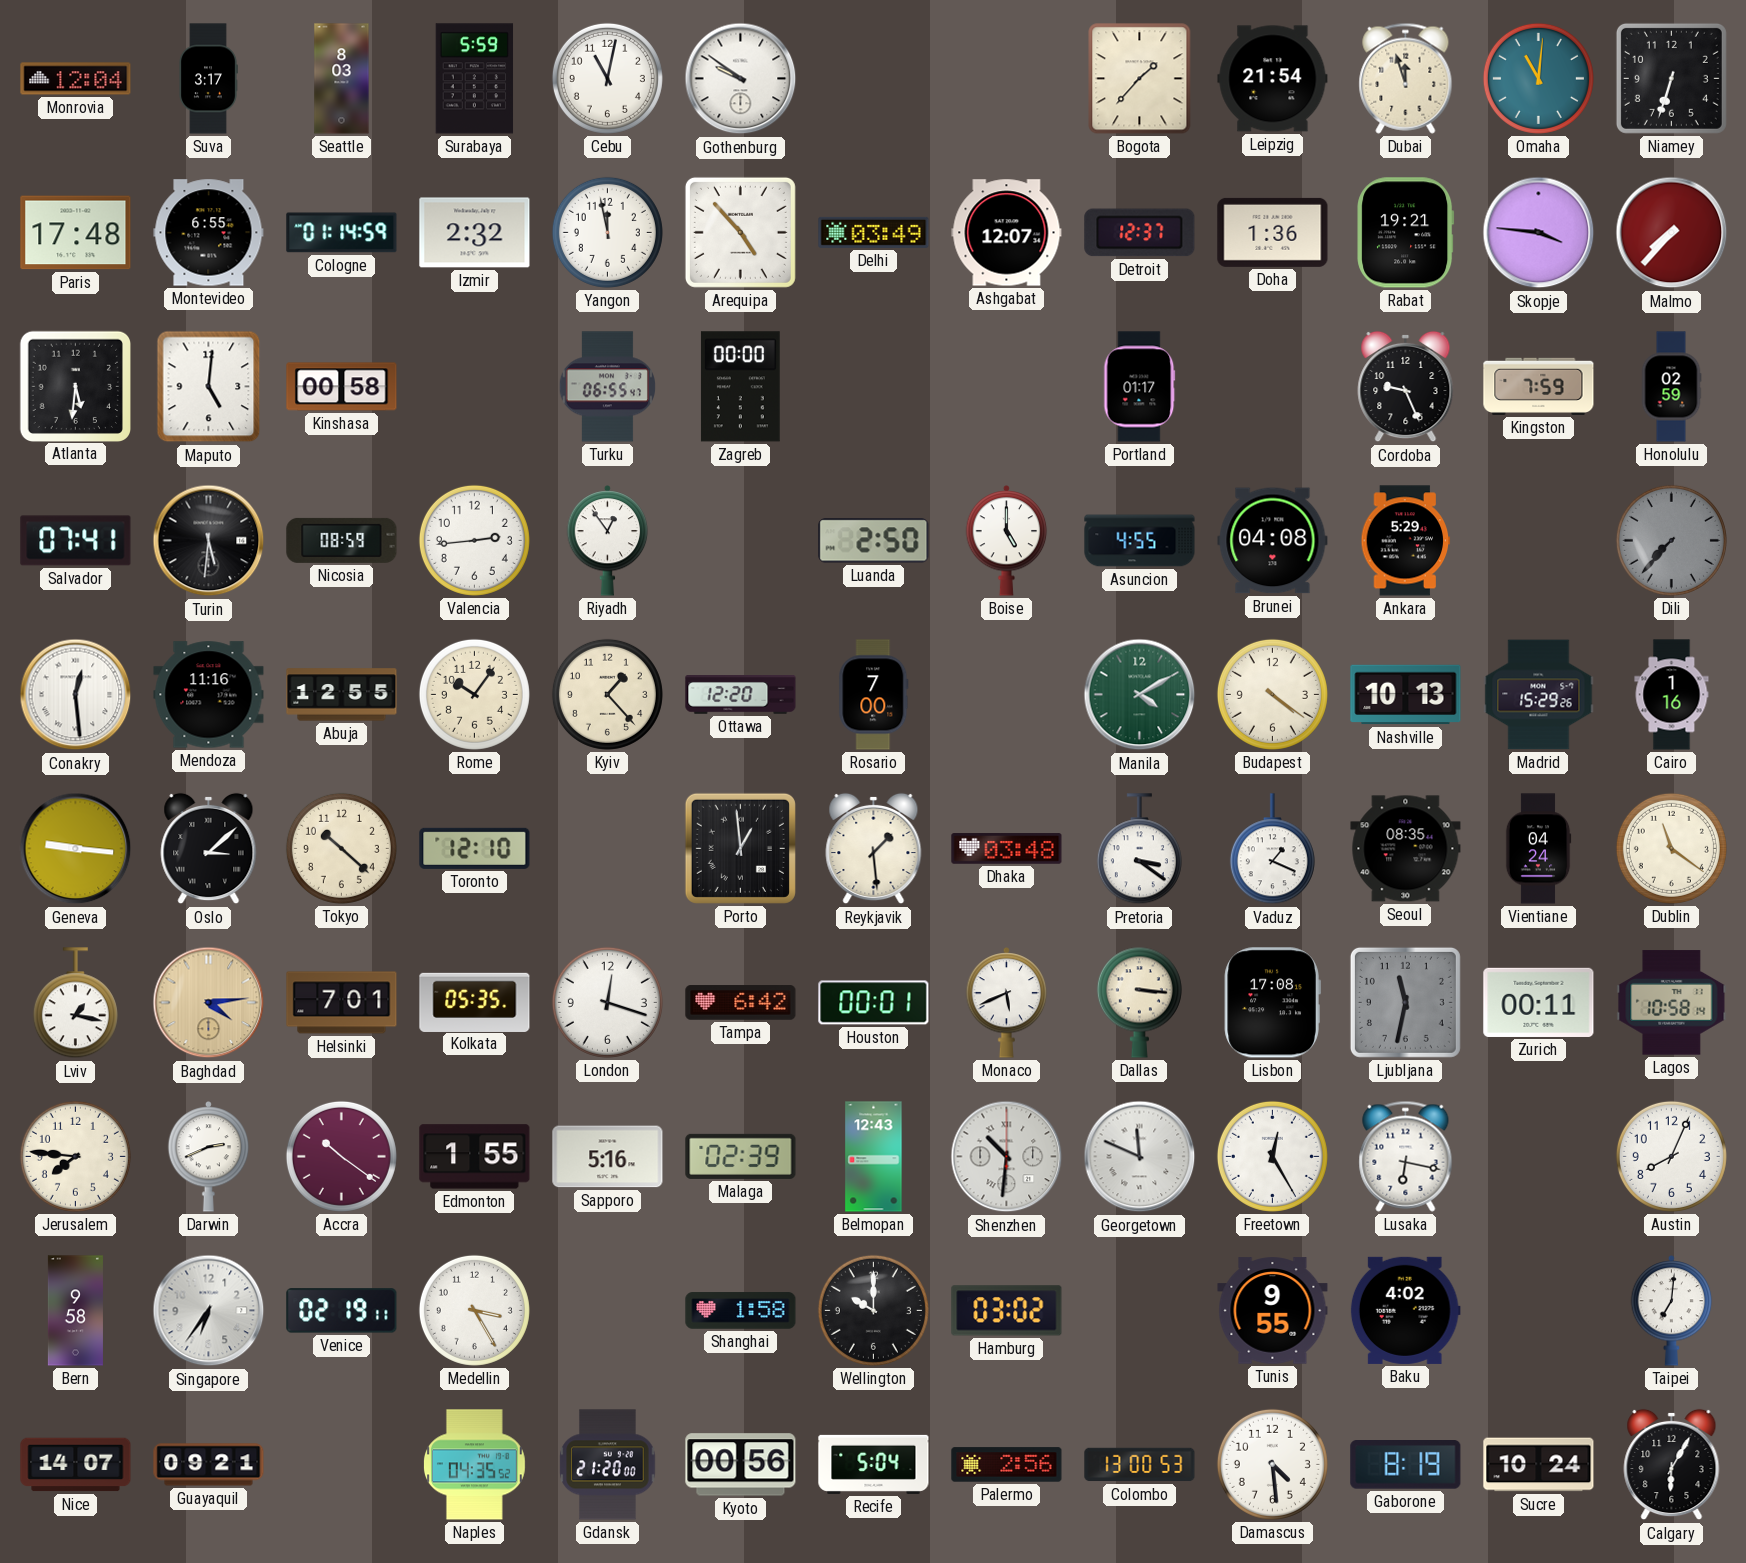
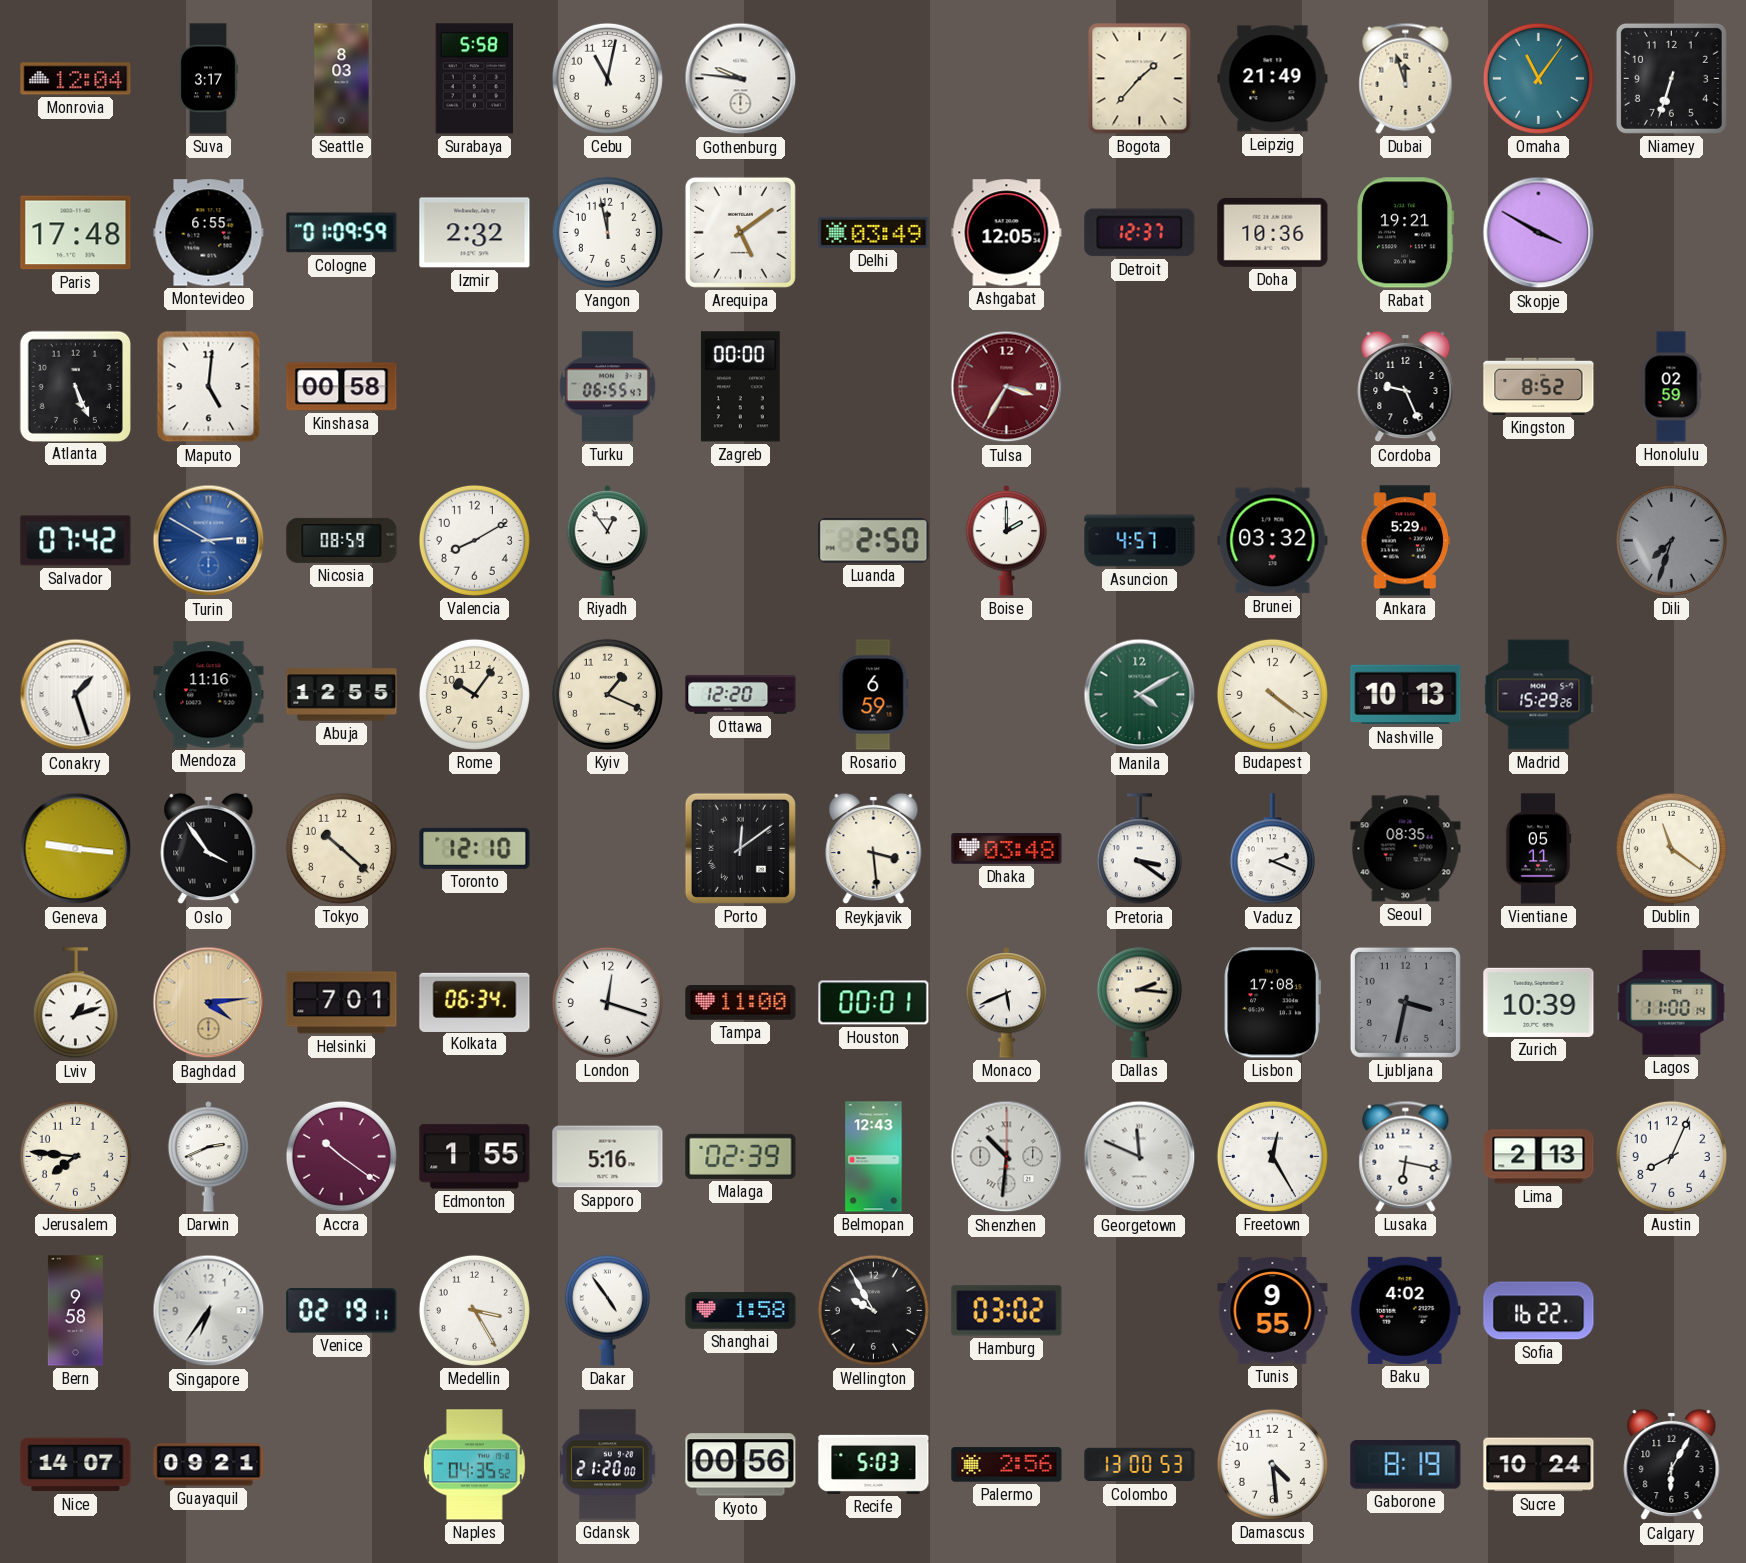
Surabaya: 5:59 -> 5:58 (475, 79)
Gothenburg: 9:51 -> 9:46 (741, 79)
Leipzig: 21:54 -> 21:49 (1273, 79)
Omaha: 11:01 -> 11:06 (1538, 78)
Cologne: 01:14 -> 01:09 (342, 233)
Arequipa: 4:53 -> 5:09 (740, 232)
Ashgabat: 12:07 -> 12:05 (1007, 233)
Doha: 1:36 -> 10:36 (1273, 232)
Skopje: 3:46 -> 3:50 (1539, 233)
Malmo: 7:37 -> none (1672, 233)
Atlanta: 5:31 -> 5:26 (75, 386)
Tulsa: none -> 3:35 (1007, 387)
Portland: 01:17 -> none (1140, 387)
Kingston: 7:59 -> 8:52 (1539, 386)
Salvador: 07:41 -> 07:42 (76, 541)
Turin: 5:31 -> 2:50 (209, 541)
Turin dial: black -> blue (209, 541)
Valencia: 2:44 -> 8:10 (474, 540)
Boise: 5:00 -> 2:00 (1007, 541)
Asuncion: 4:55 -> 4:57 (1140, 541)
Brunei: 04:08 -> 03:32 (1273, 541)
Dili: 7:37 -> 7:33 (1671, 540)
Conakry: 12:29 -> 1:27 (76, 695)
Kyiv: 1:23 -> 1:19 (607, 694)
Rosario: 7:00 -> 6:59 (874, 695)
Cairo: 1:16 -> none (1672, 695)
Oslo: 3:08 -> 3:54 (209, 849)
Porto: 12:59 -> 12:09 (740, 848)
Reykjavik: 1:29 -> 3:29 (874, 849)
Vaduz: 1:19 -> 2:19 (1272, 849)
Vientiane: 04:24 -> 05:11 (1538, 849)
Lviv: 1:17 -> 1:12 (75, 1003)
Kolkata: 05:35 -> 06:34 (475, 1002)
Tampa: 6:42 -> 11:00 (741, 1003)
Dallas: 3:16 -> 2:16 (1139, 1002)
Ljubljana: 11:32 -> 3:32 (1405, 1002)
Zurich: 00:11 -> 10:39 (1539, 1002)
Lagos: 10:58 -> 11:00 (1672, 1003)
Lima: none -> 2:13 (1539, 1157)
Dakar: none -> 4:54 (607, 1310)
Wellington: 10:00 -> 9:55 (873, 1310)
Sofia: none -> 16:22 (1539, 1311)
Taipei: 7:01 -> none (1672, 1311)
Recife: 5:04 -> 5:03 (874, 1464)
